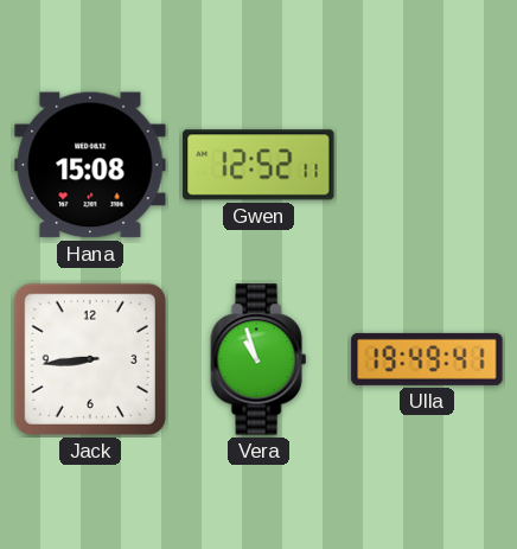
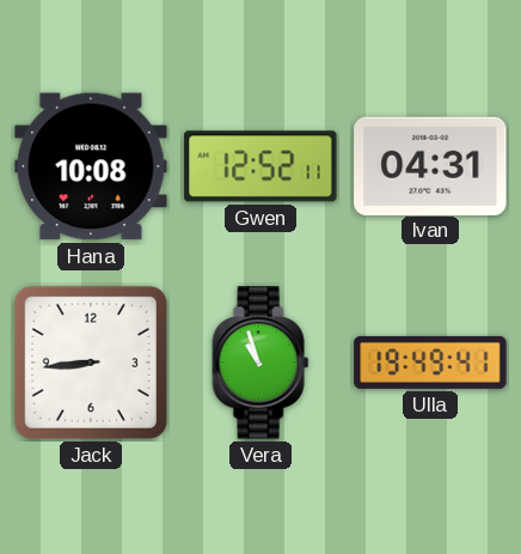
Hana: 15:08 -> 10:08 (91, 166)
Ivan: none -> 04:31 (430, 165)
